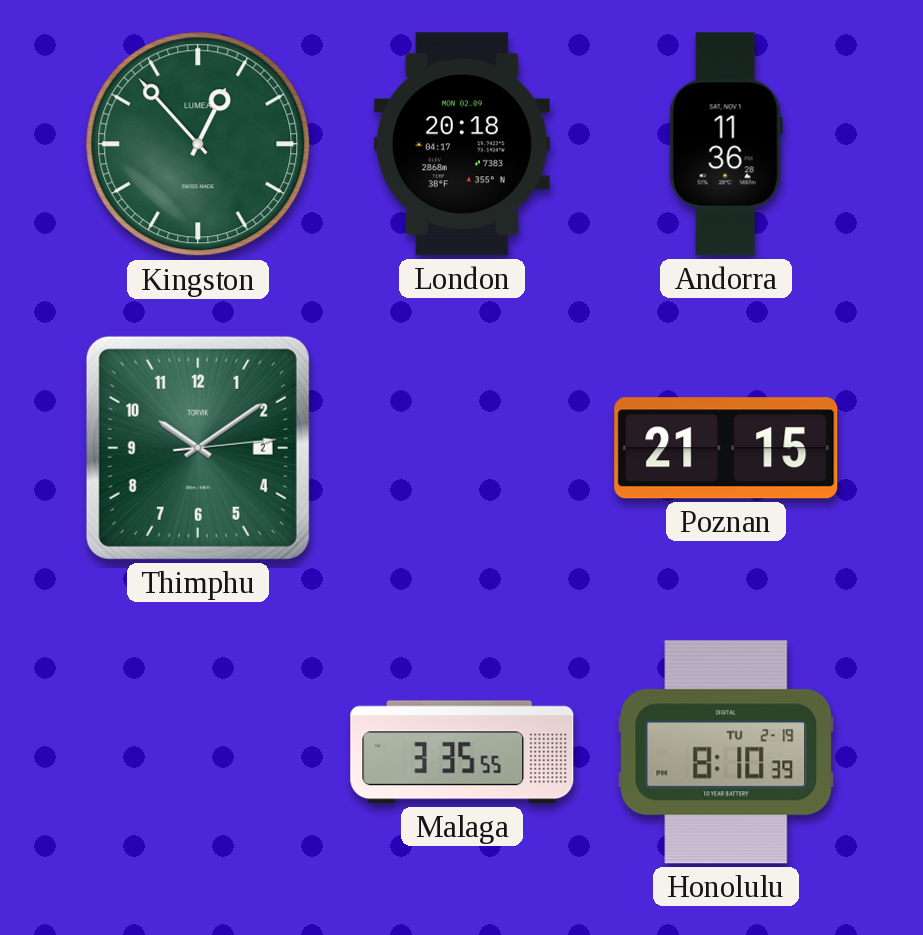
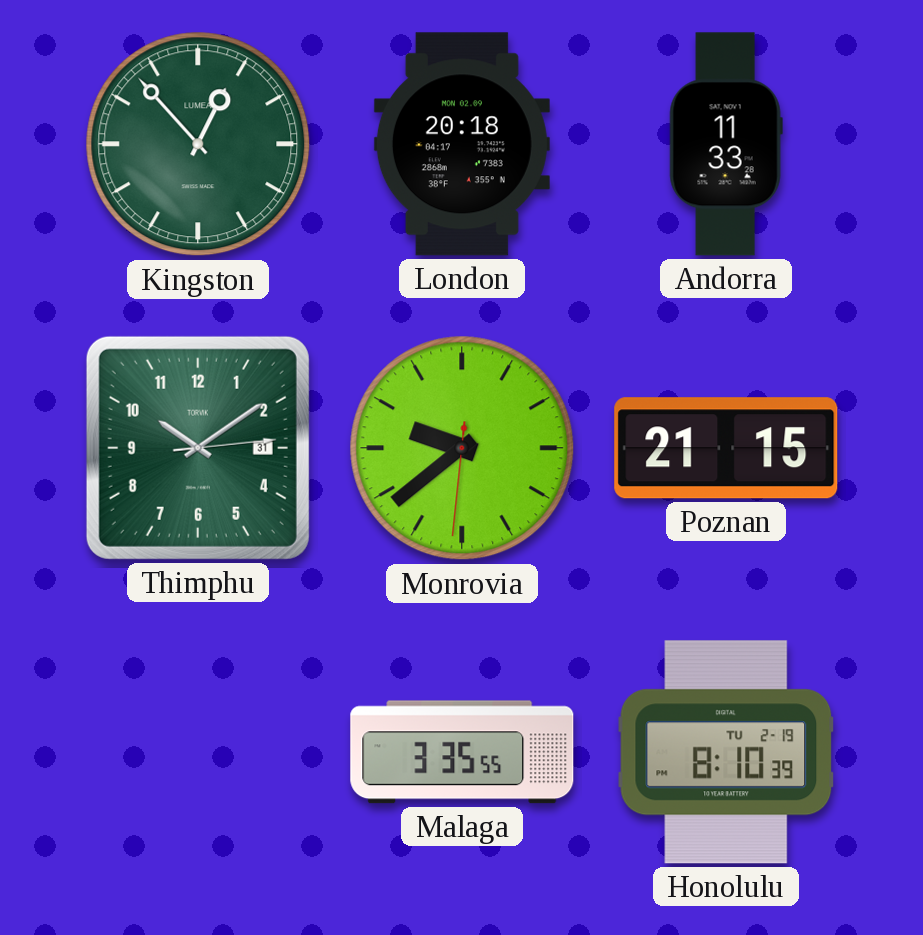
Andorra: 11:36 -> 11:33 (726, 144)
Thimphu date: 2 -> 31 (198, 448)
Monrovia: none -> 9:38 (462, 448)
